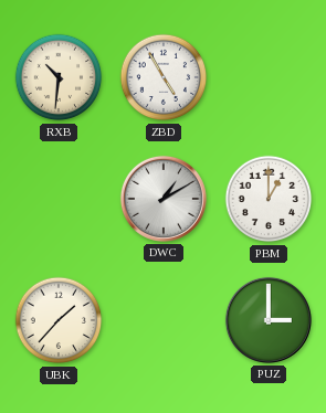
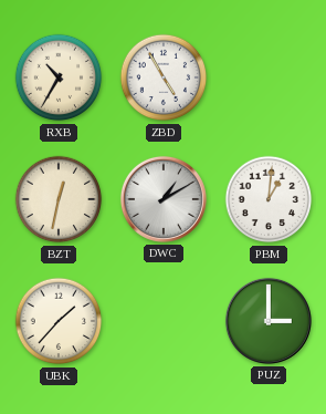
RXB: 10:31 -> 10:35 (59, 77)
BZT: none -> 12:32 (59, 199)
PBM: 1:00 -> 1:01 (269, 199)
